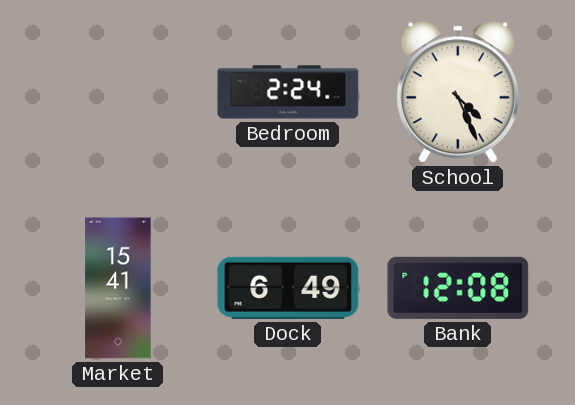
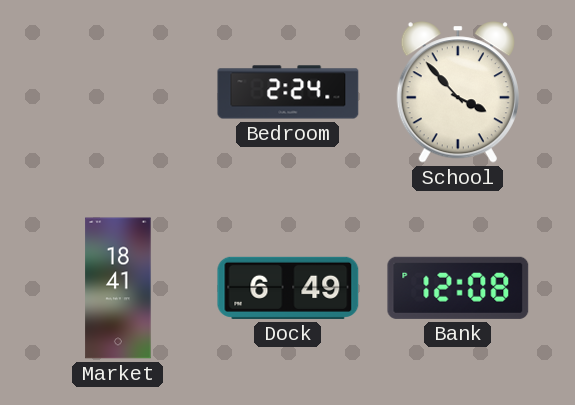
School: 4:26 -> 3:53 (458, 92)
Market: 15:41 -> 18:41 (118, 288)
